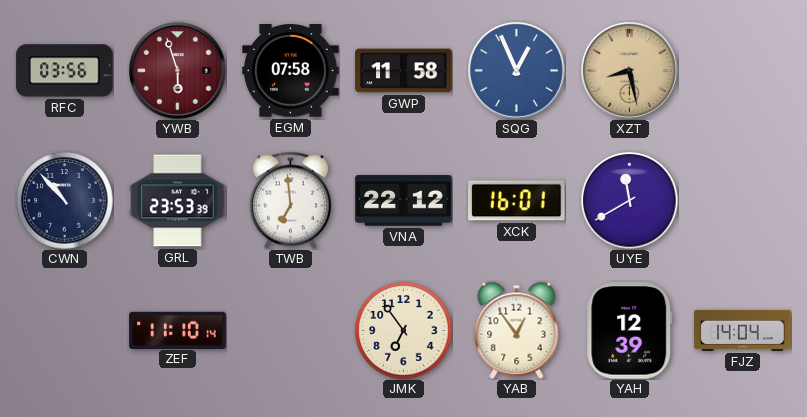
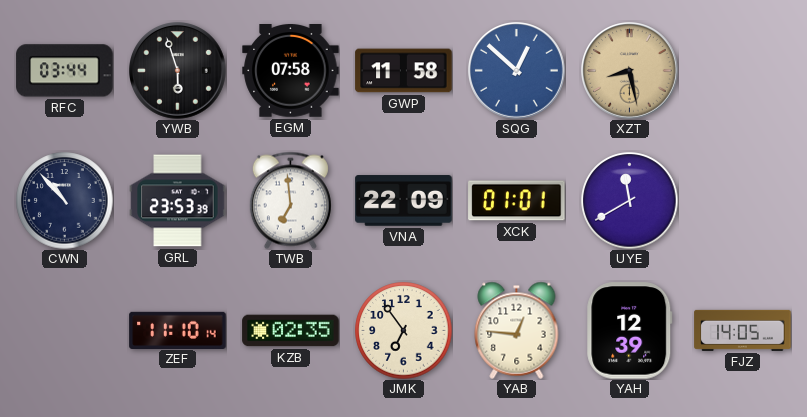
RFC: 03:56 -> 03:44 (65, 71)
YWB dial: burgundy -> black (178, 71)
SQG: 12:56 -> 12:52 (517, 71)
VNA: 22:12 -> 22:09 (404, 201)
XCK: 16:01 -> 01:01 (517, 201)
KZB: none -> 02:35 (291, 331)
YAB: 12:54 -> 12:46 (517, 330)
FJZ: 14:04 -> 14:05 (743, 330)
